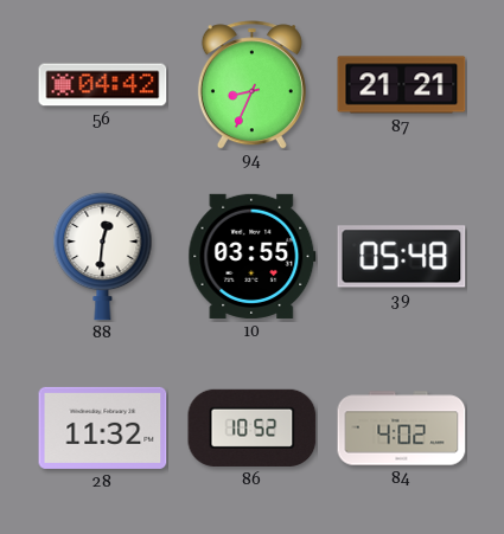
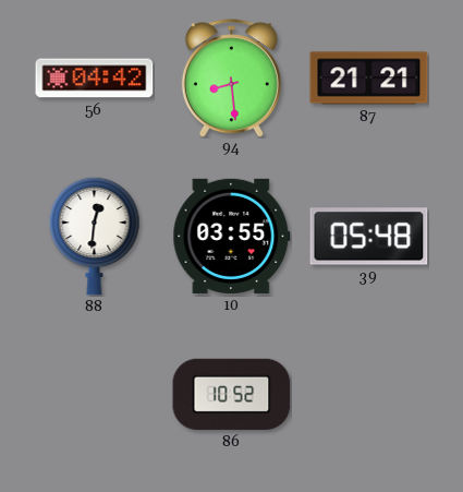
94: 8:34 -> 8:29 (231, 79)
28: 11:32 -> none (103, 427)
84: 4:02 -> none (402, 429)
